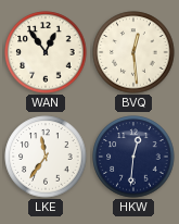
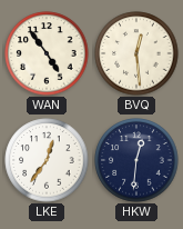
WAN: 12:54 -> 4:54 (47, 53)
LKE: 11:36 -> 12:36 (47, 160)
